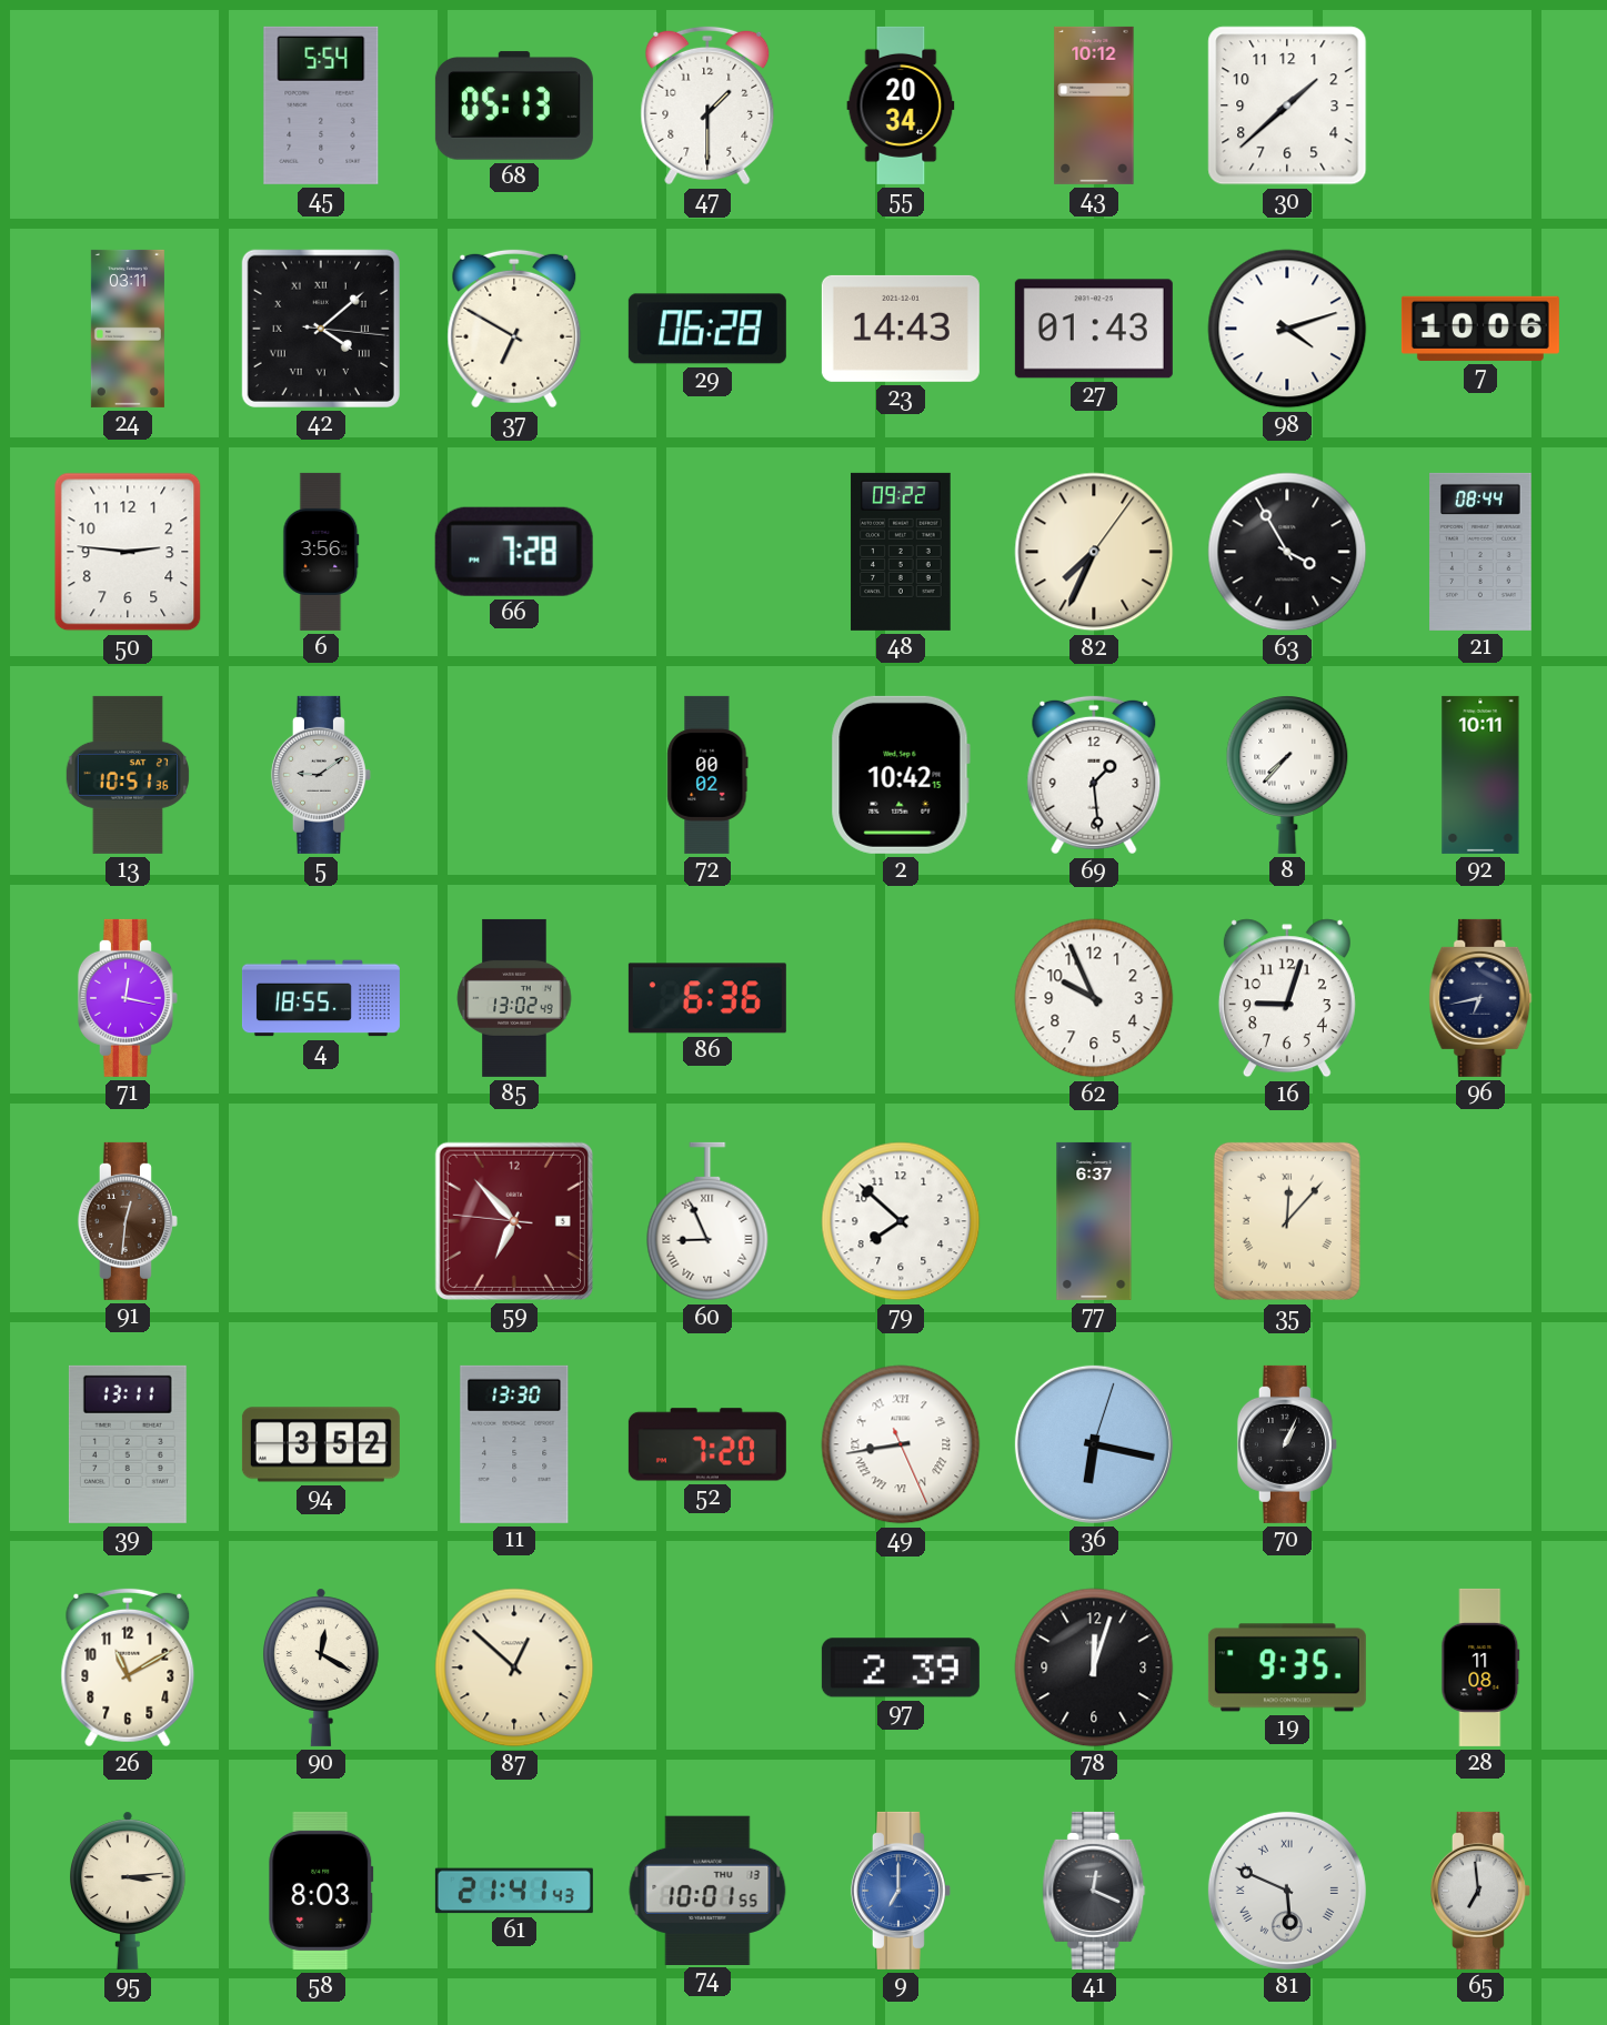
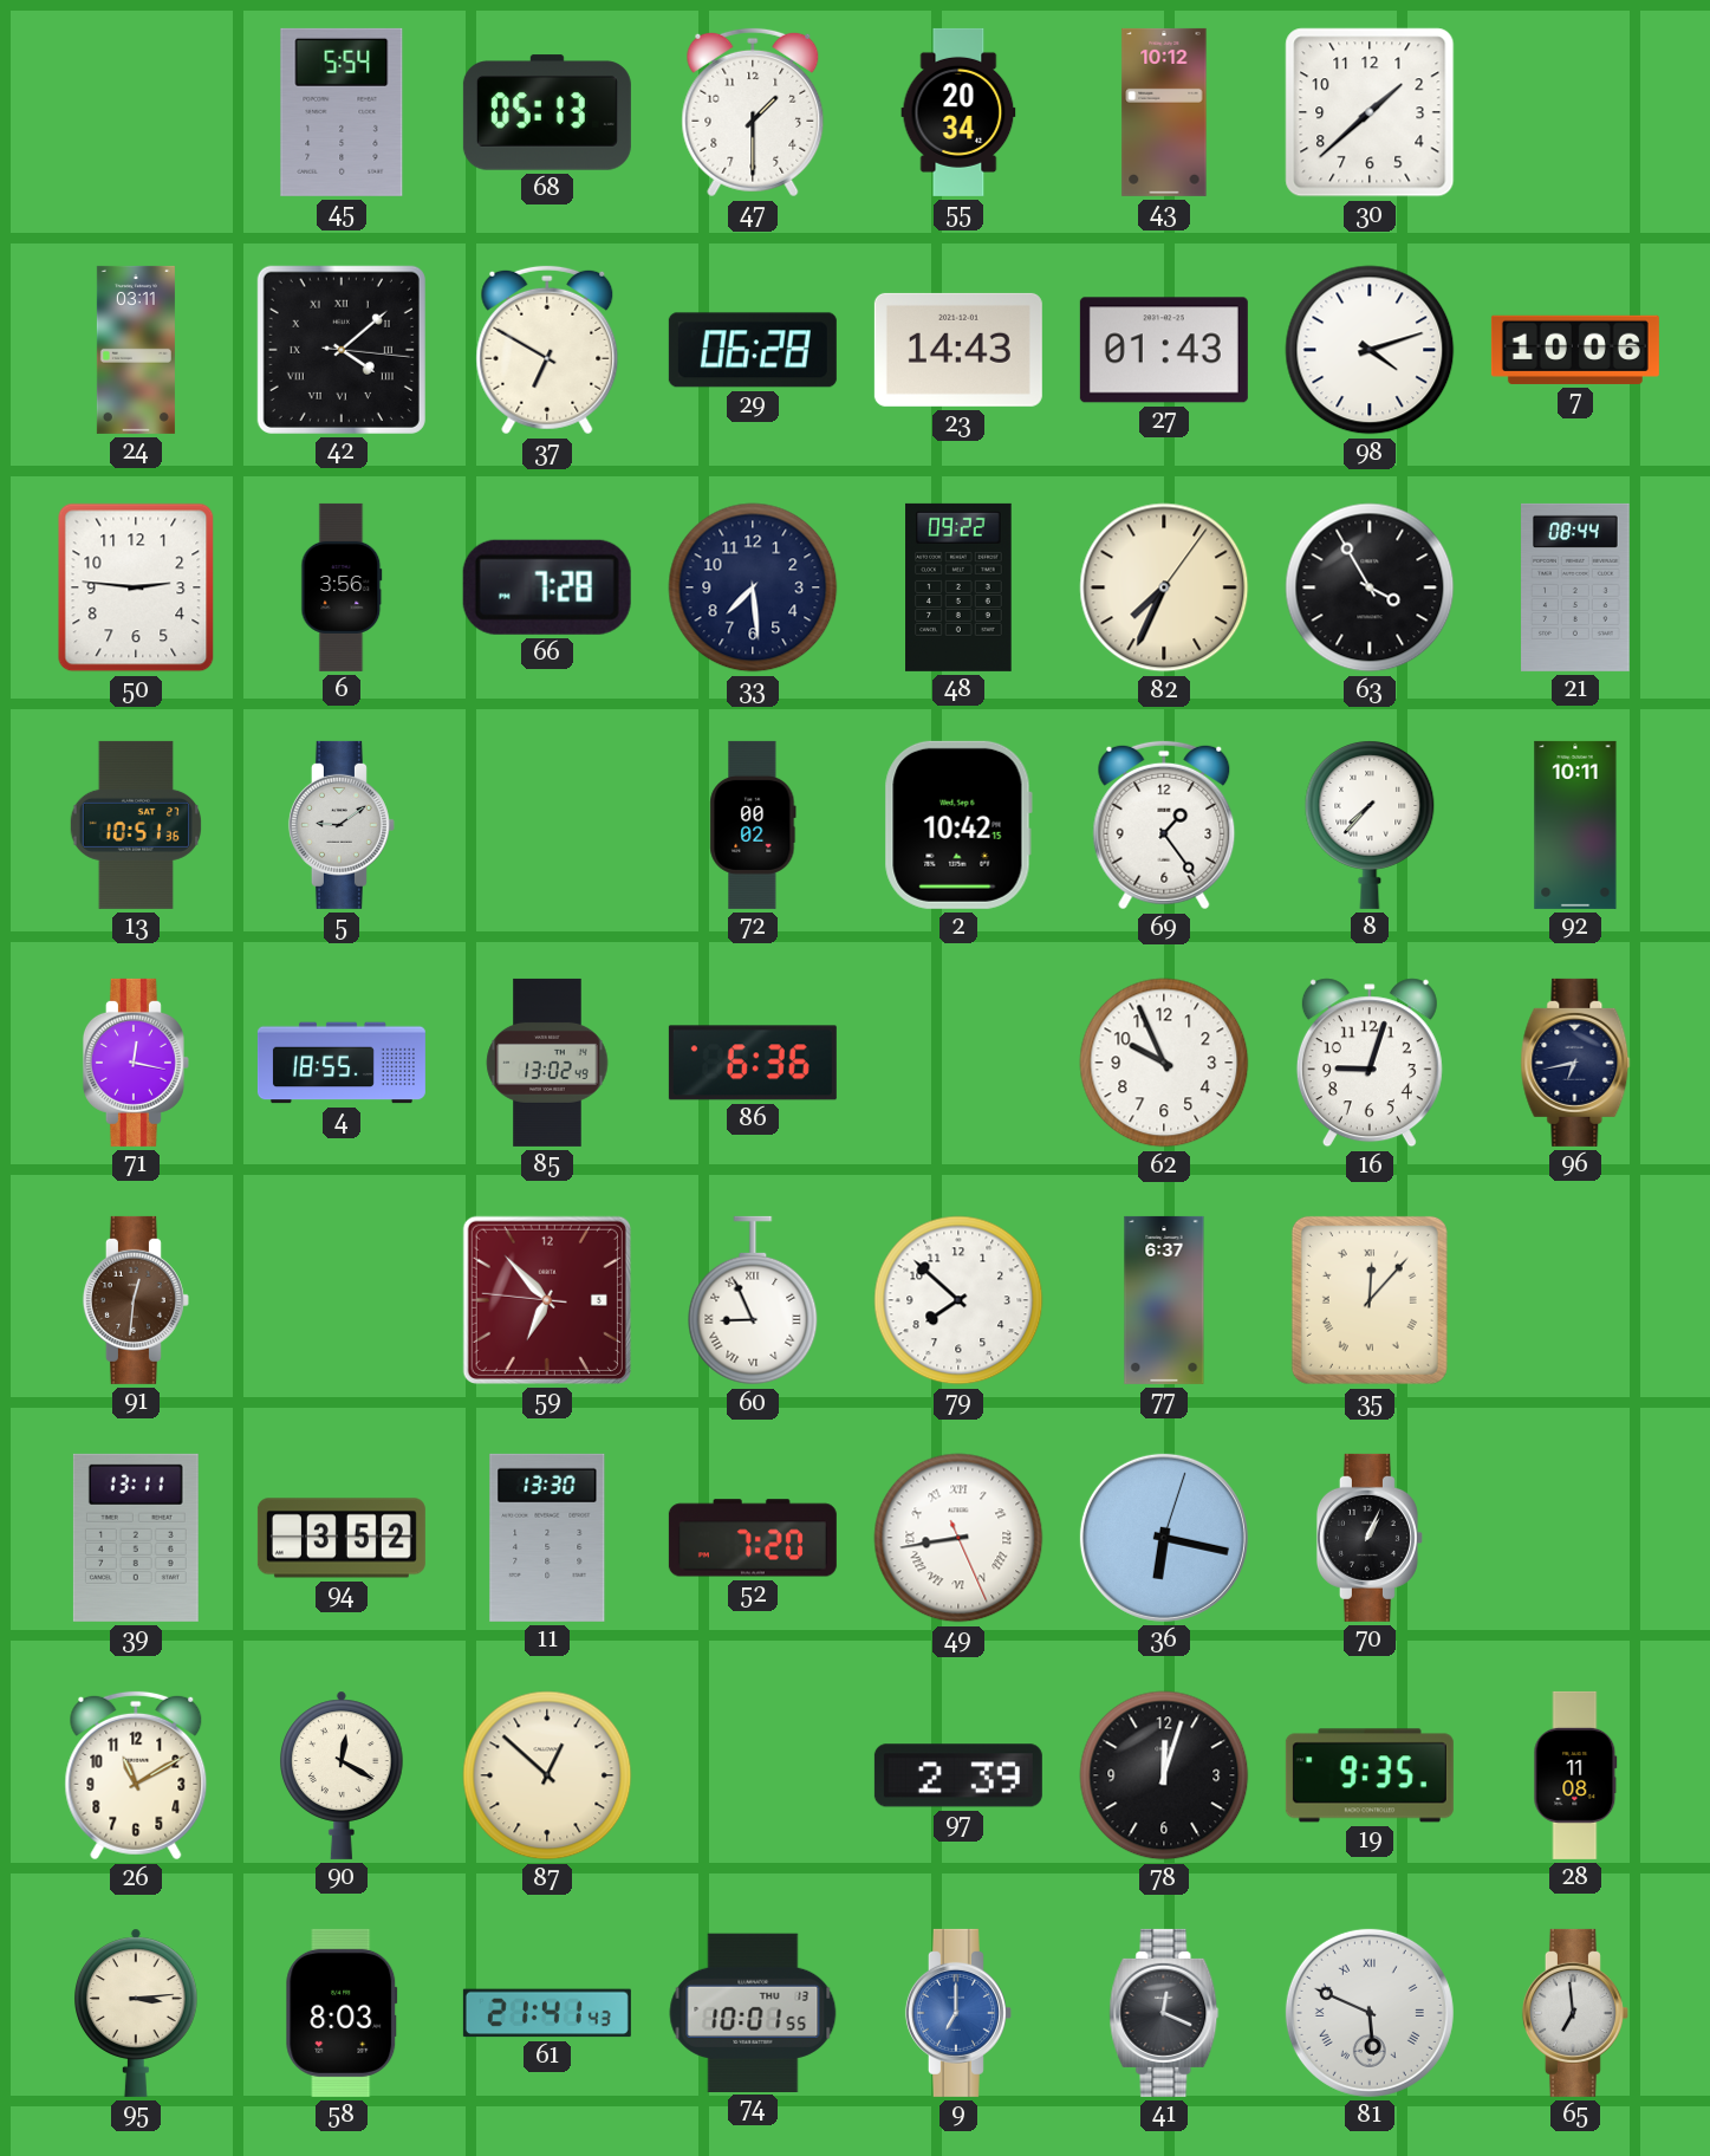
33: none -> 7:29 (753, 587)
69: 1:29 -> 1:24 (1164, 825)
